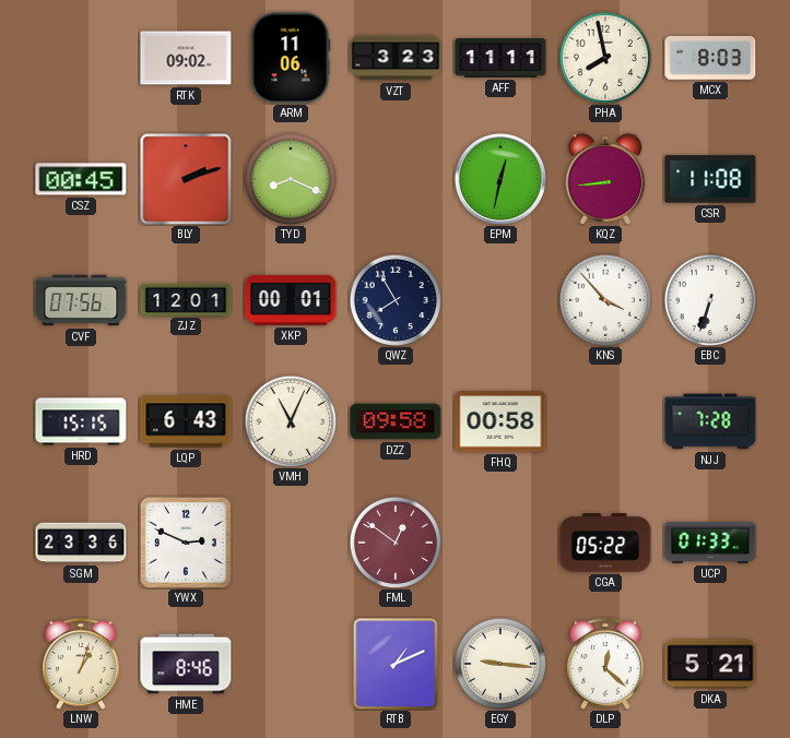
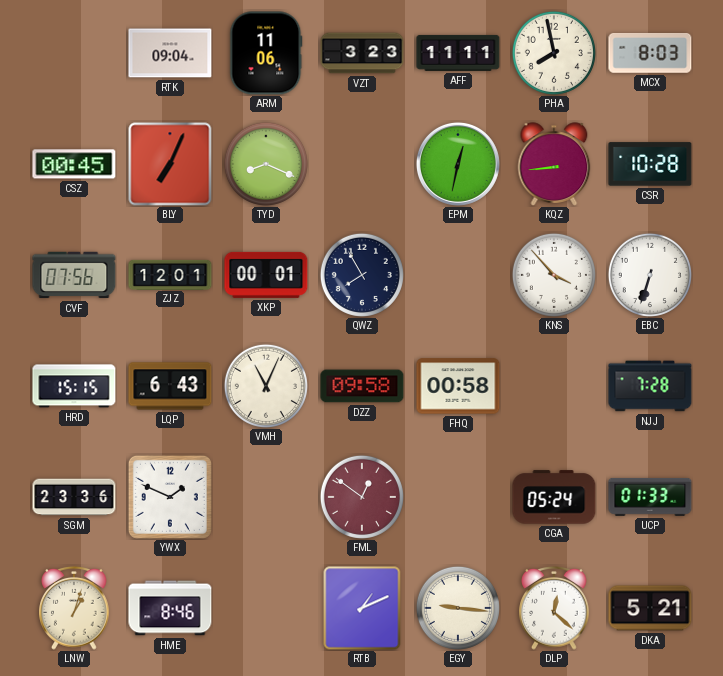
RTK: 09:02 -> 09:04 (170, 53)
BLY: 2:12 -> 7:04 (170, 164)
CSR: 11:08 -> 10:28 (650, 164)
YWX: 2:49 -> 1:49 (170, 497)
CGA: 05:22 -> 05:24 (554, 497)
